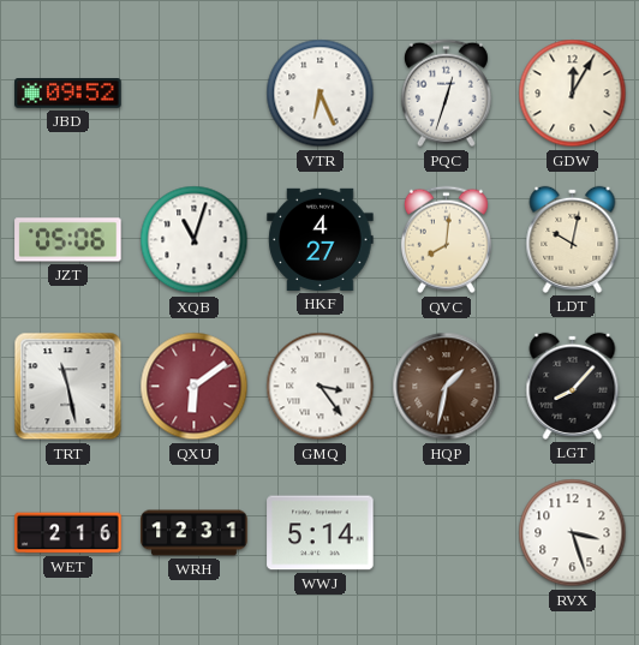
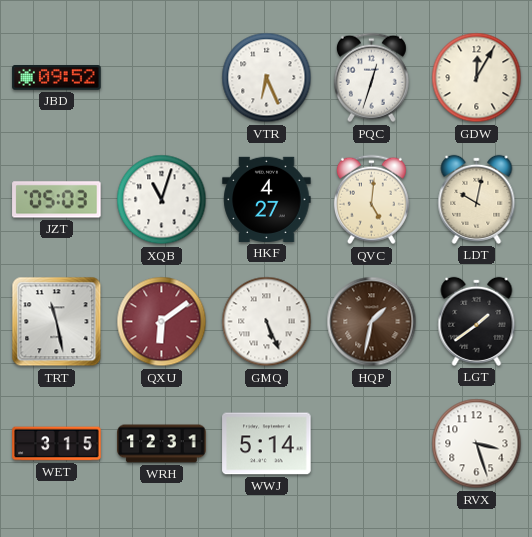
JZT: 05:06 -> 05:03 (57, 200)
QVC: 8:01 -> 5:01 (371, 200)
GMQ: 3:24 -> 5:26 (267, 322)
LGT: 8:07 -> 1:39 (477, 321)
WET: 2:16 -> 3:15 (57, 444)
